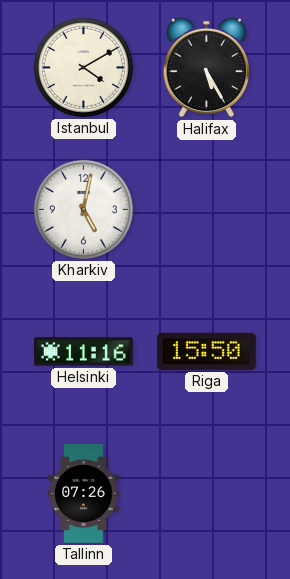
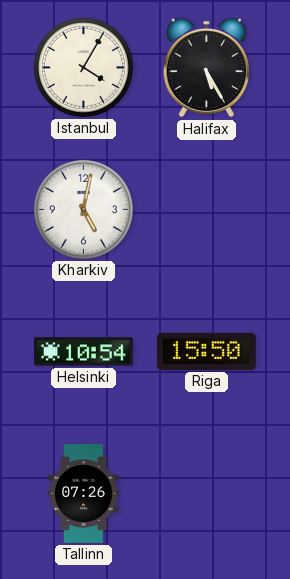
Istanbul: 4:10 -> 4:05 (83, 67)
Helsinki: 11:16 -> 10:54 (83, 352)
